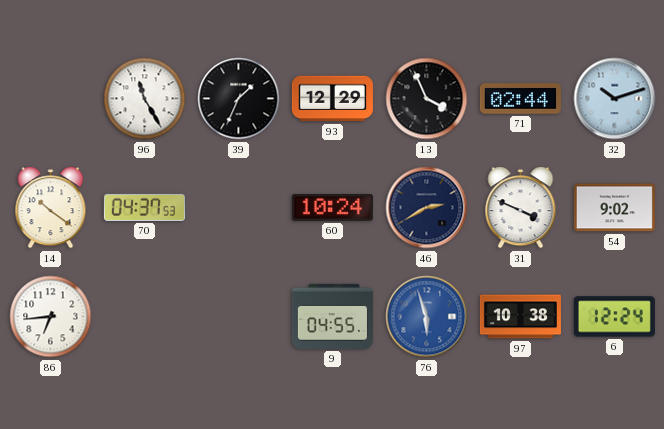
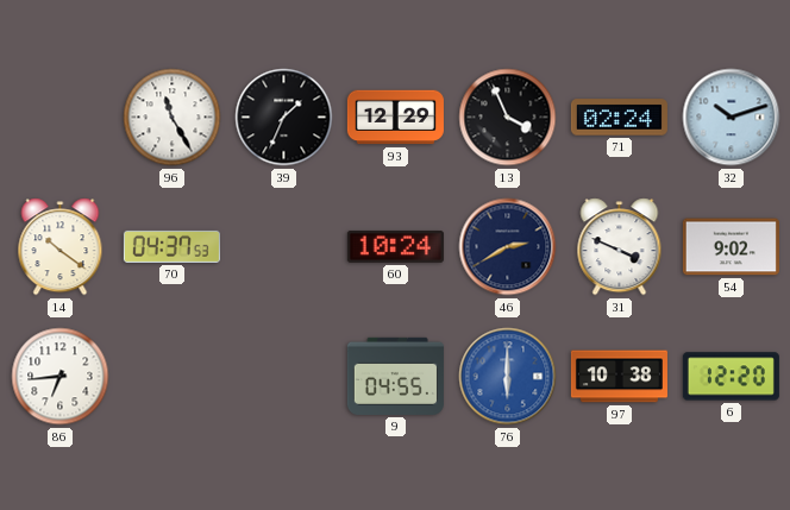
71: 02:44 -> 02:24 (619, 118)
76: 5:57 -> 6:00 (508, 377)
6: 12:24 -> 12:20 (731, 377)
